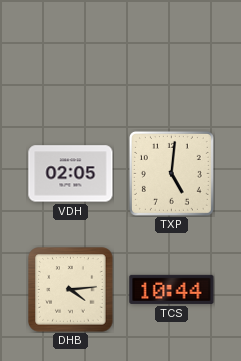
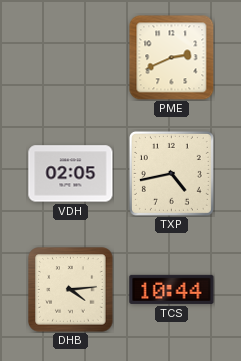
PME: none -> 2:41 (171, 58)
TXP: 5:01 -> 4:43 (171, 173)
